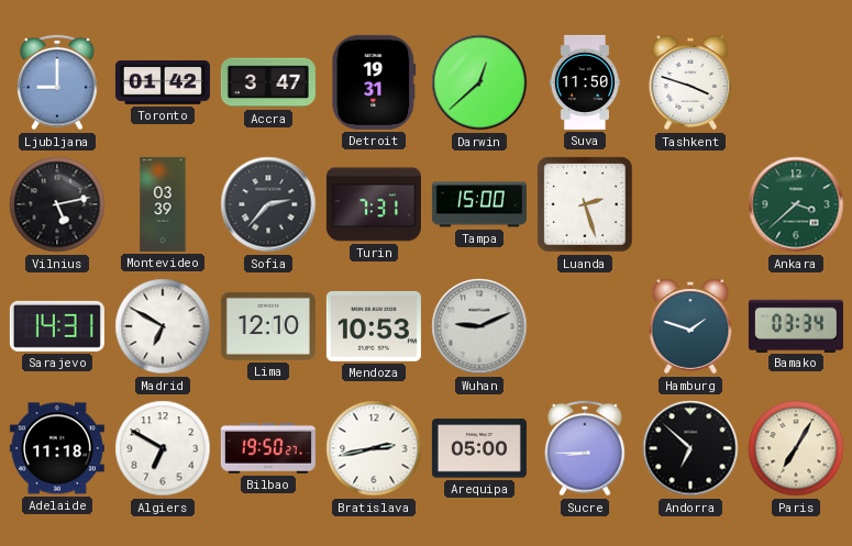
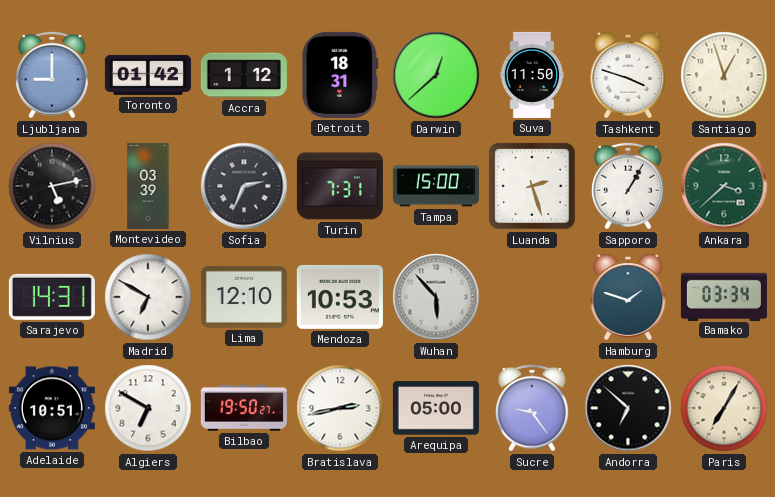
Accra: 3:47 -> 1:12 (244, 75)
Detroit: 19:31 -> 18:31 (340, 75)
Santiago: none -> 12:57 (724, 75)
Sofia: 2:37 -> 2:34 (244, 186)
Sapporo: none -> 1:05 (628, 186)
Wuhan: 9:11 -> 5:53 (436, 297)
Adelaide: 11:18 -> 10:51 (52, 408)
Sucre: 8:45 -> 9:24 (532, 408)
